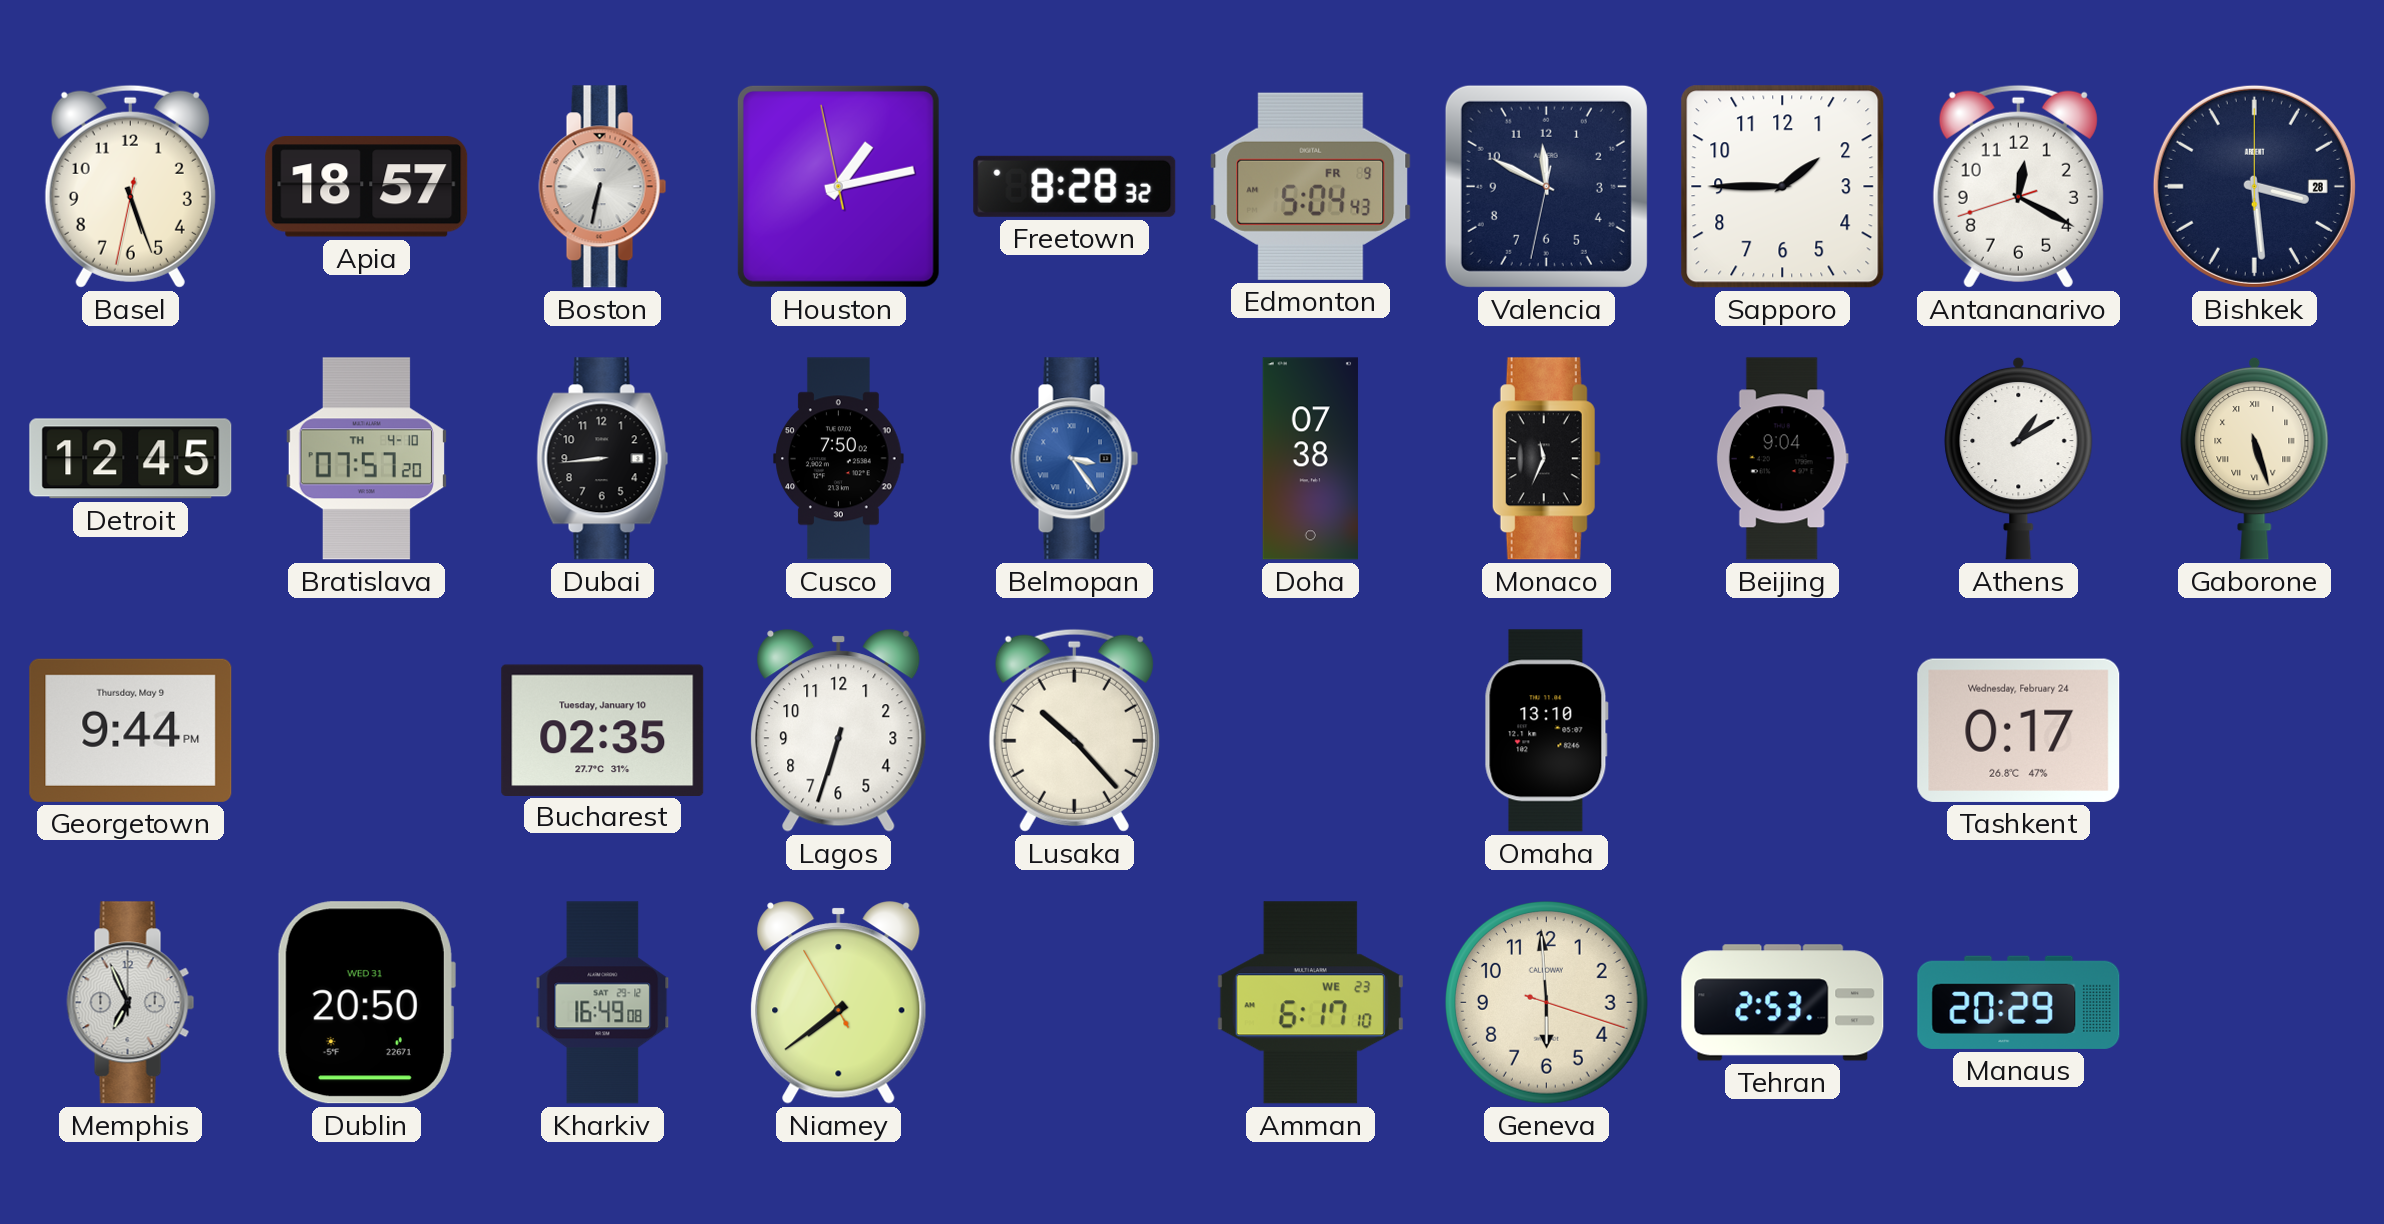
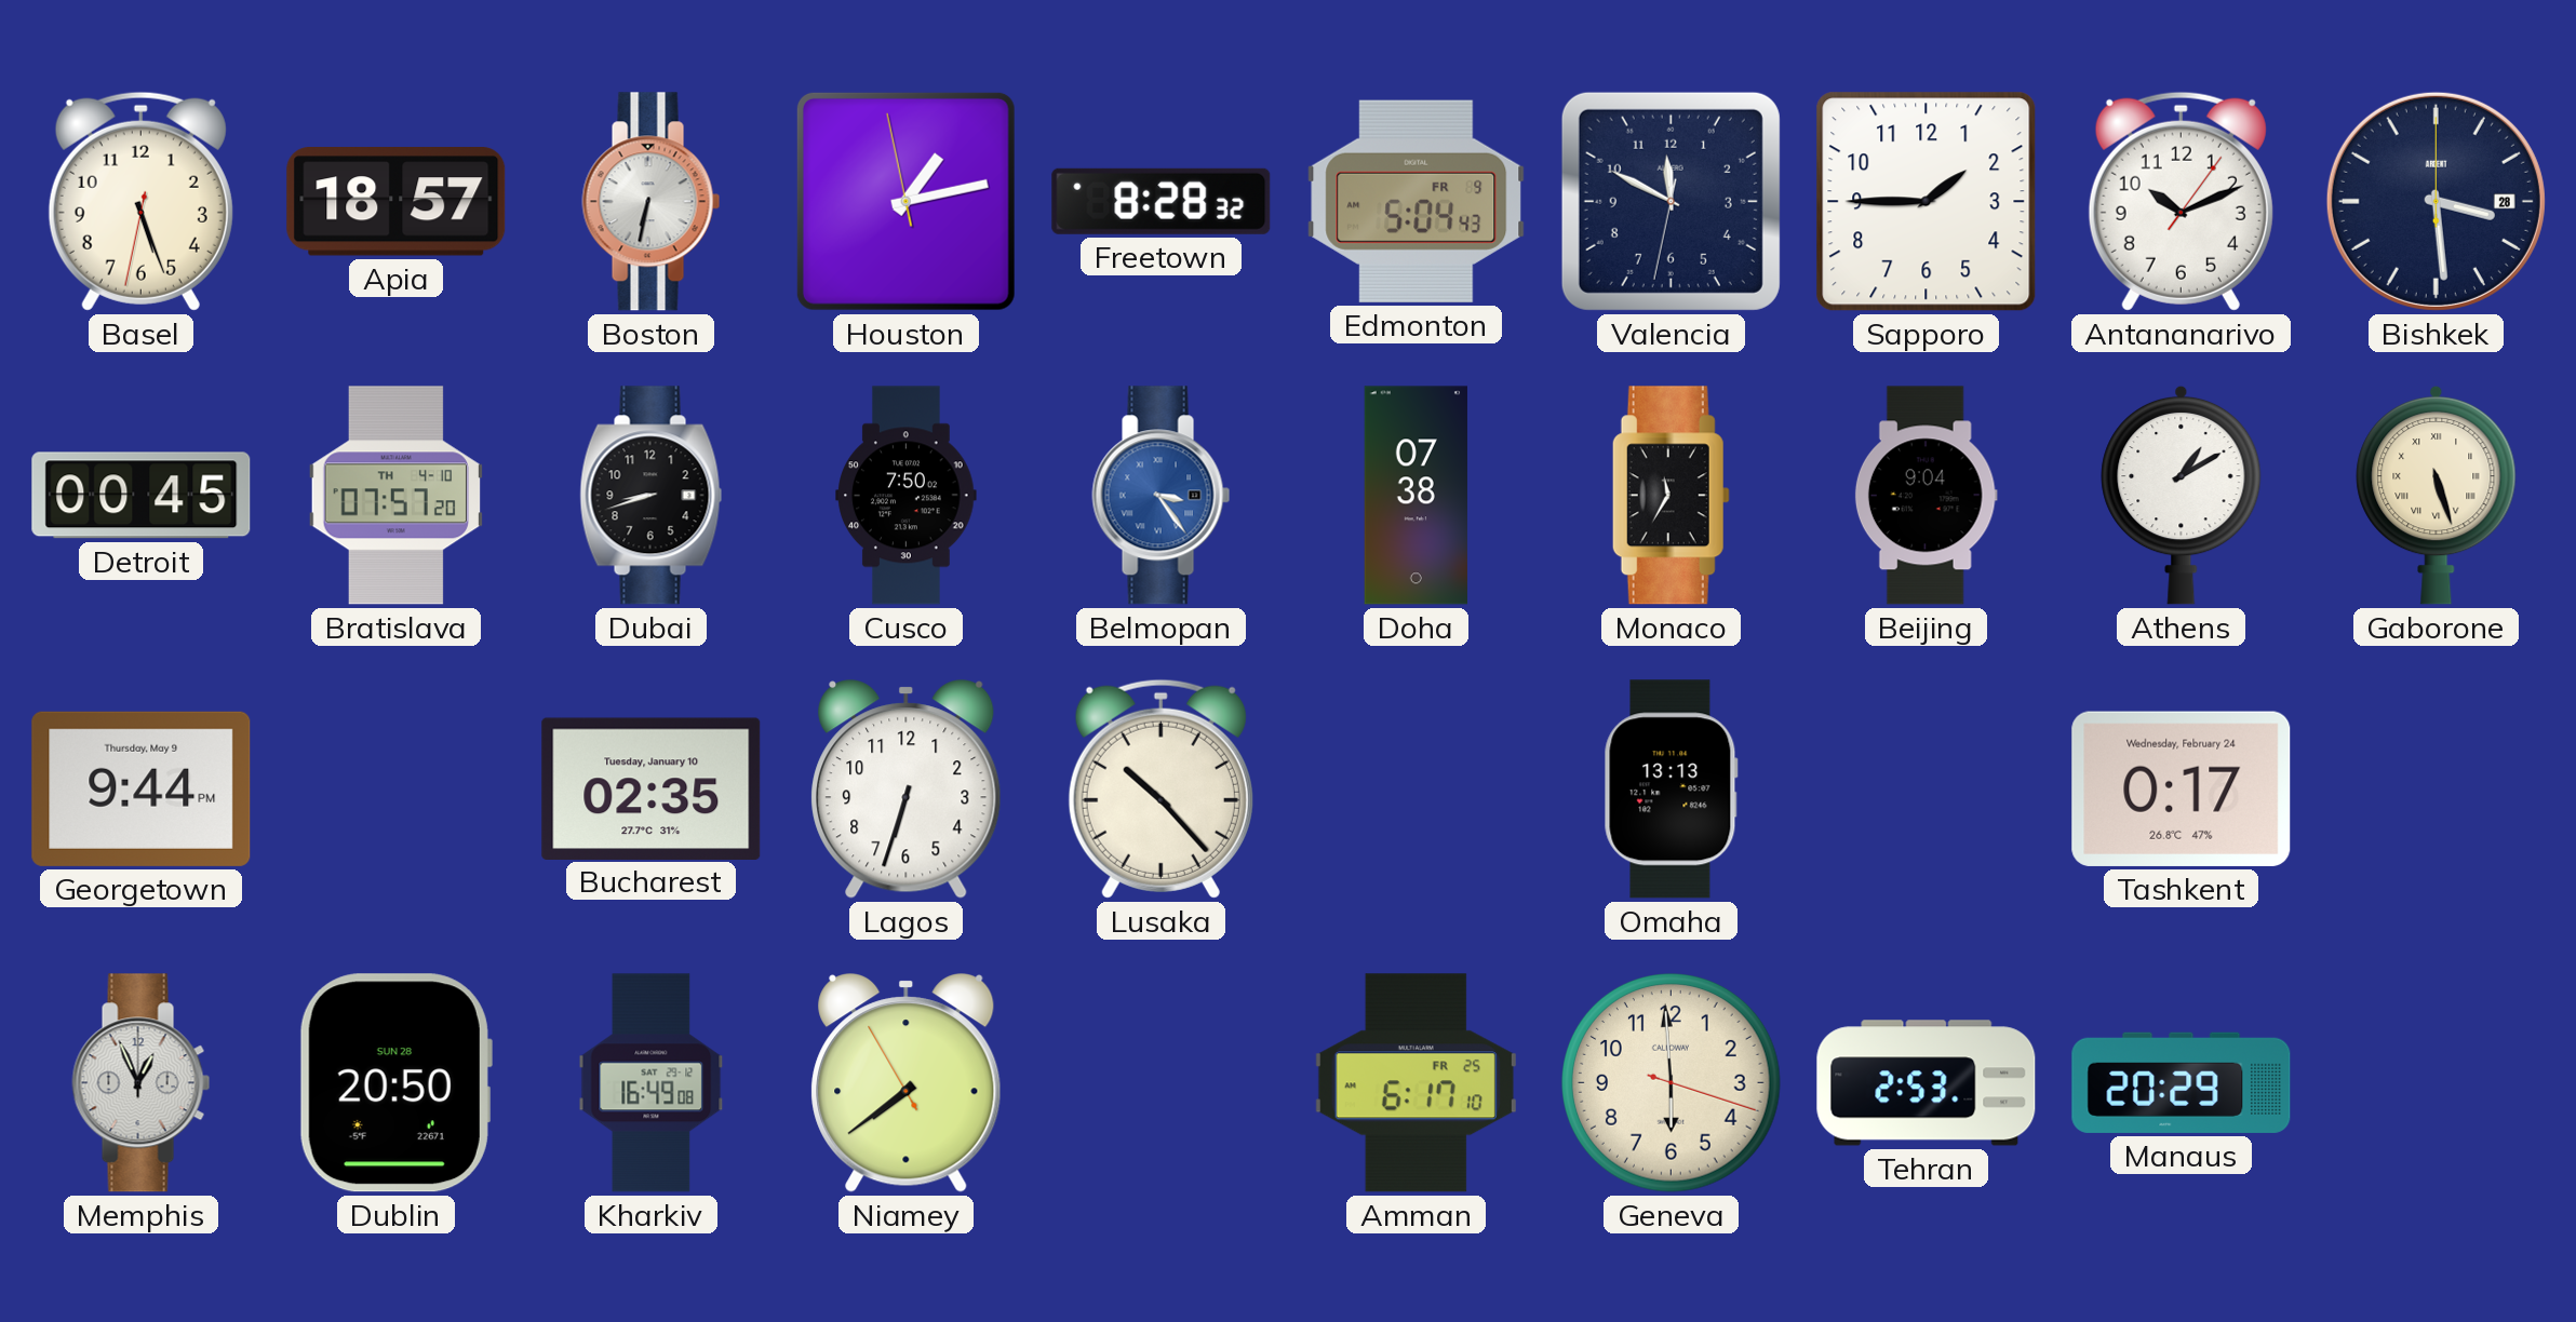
Antananarivo: 12:19 -> 10:11 (2181, 201)
Detroit: 12:45 -> 00:45 (142, 496)
Dubai: 8:44 -> 8:42 (652, 496)
Monaco: 11:34 -> 11:35 (1671, 496)
Omaha: 13:10 -> 13:13 (1671, 790)
Memphis: 6:56 -> 12:56 (142, 1083)
Dublin date: WED 31 -> SUN 28 (395, 1083)
Amman date: WE 23 -> FR 25 (1416, 1083)
